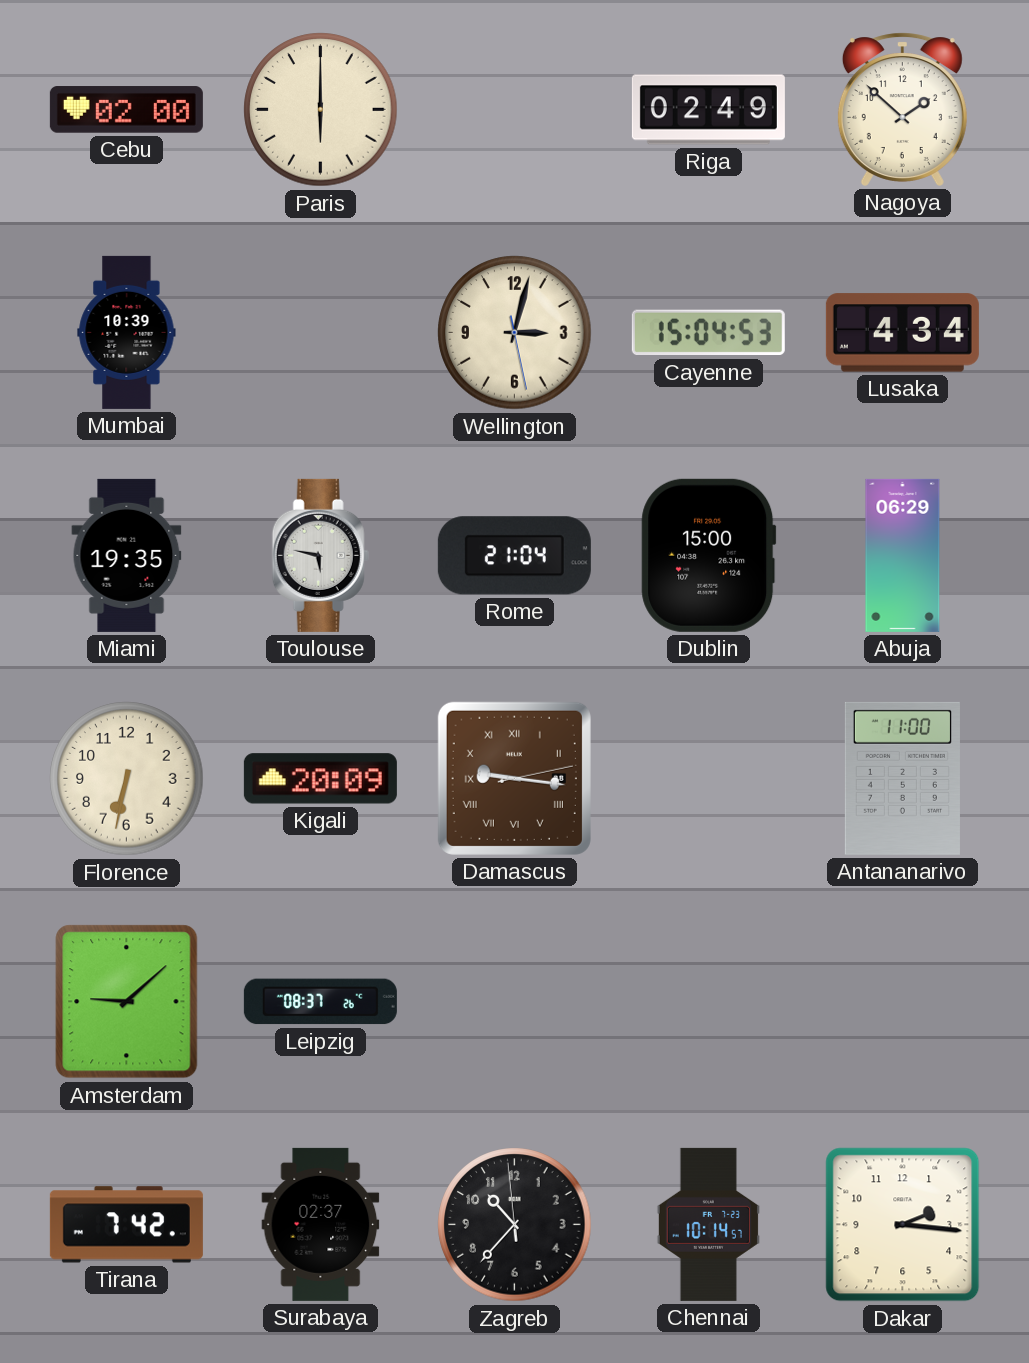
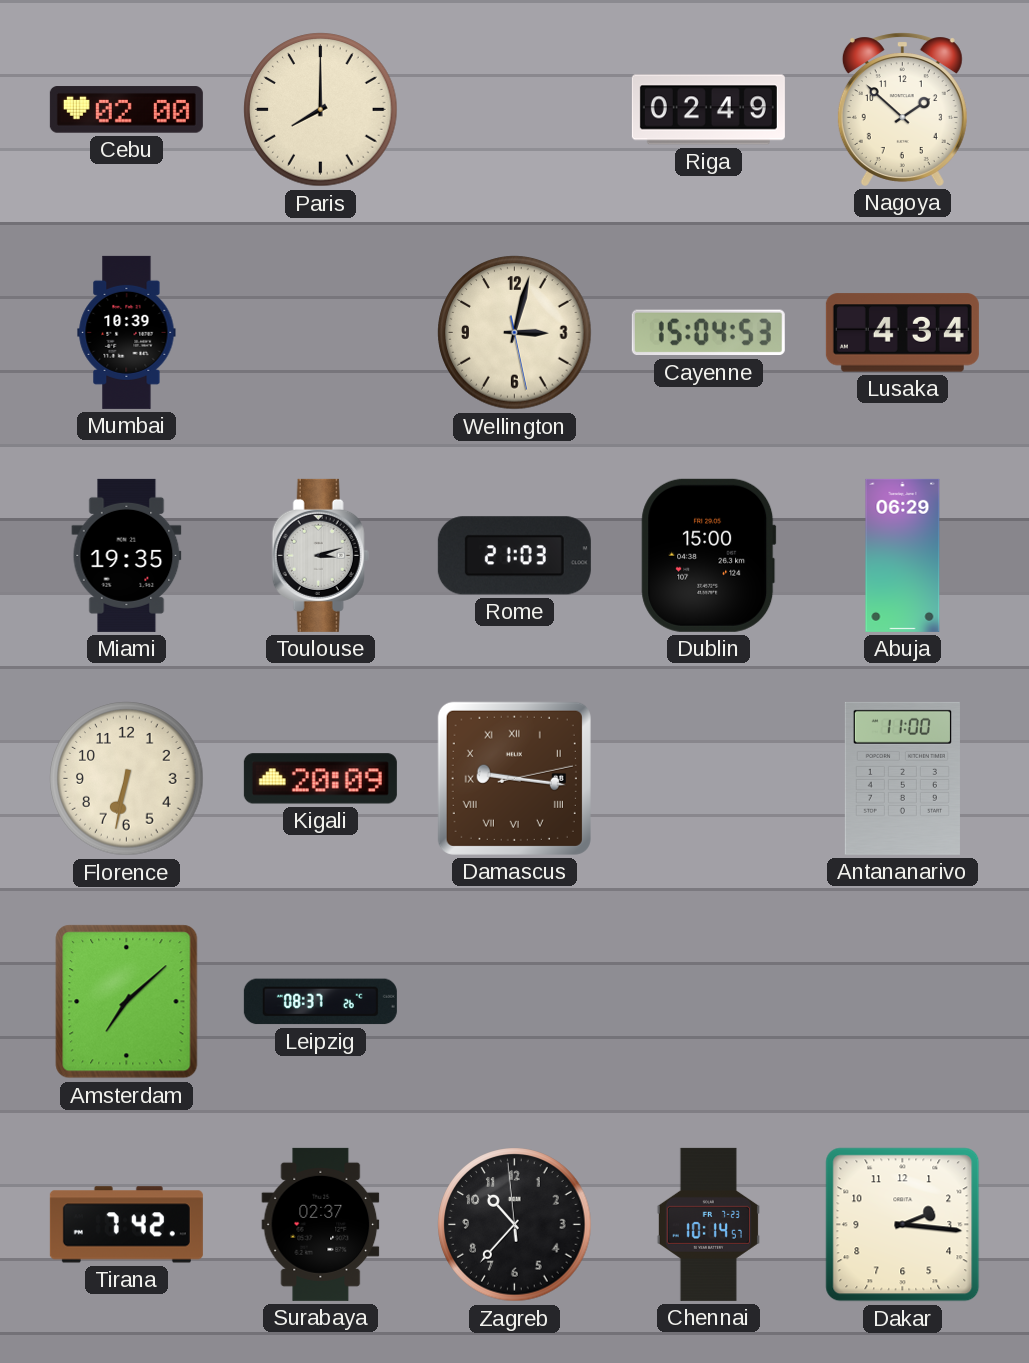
Paris: 6:00 -> 8:00 (321, 110)
Toulouse: 5:47 -> 3:12 (320, 555)
Rome: 21:04 -> 21:03 (514, 556)
Amsterdam: 9:08 -> 7:08 (127, 1002)
